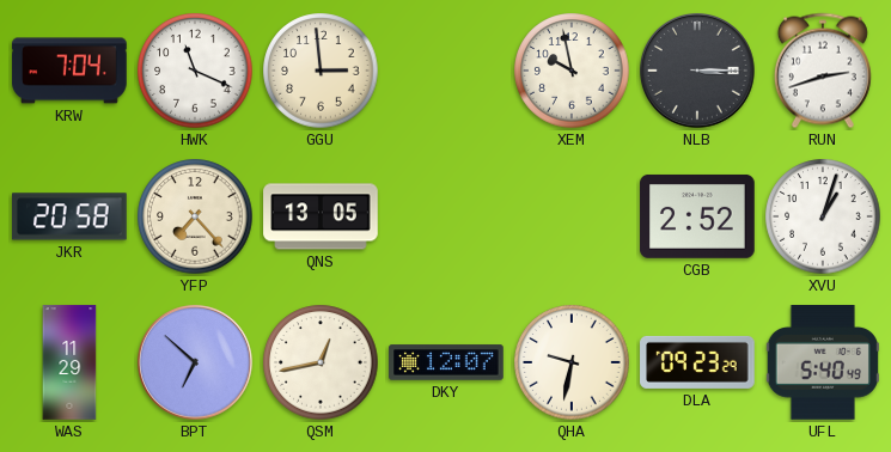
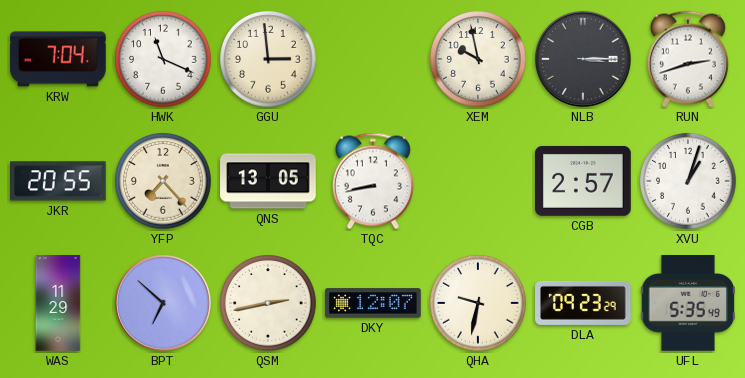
JKR: 20:58 -> 20:55 (59, 181)
TQC: none -> 8:43 (373, 181)
CGB: 2:52 -> 2:57 (583, 181)
QSM: 12:43 -> 2:43 (268, 303)
UFL: 5:40 -> 5:35 (687, 303)
